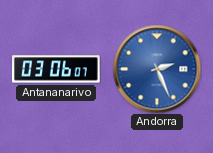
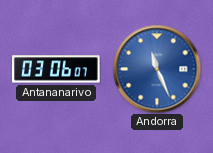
Andorra: 2:26 -> 11:26 (157, 69)
